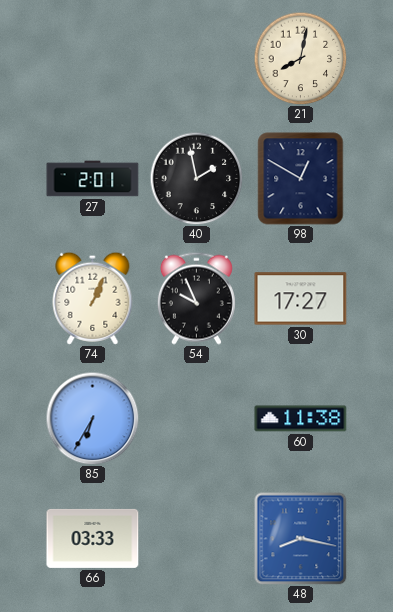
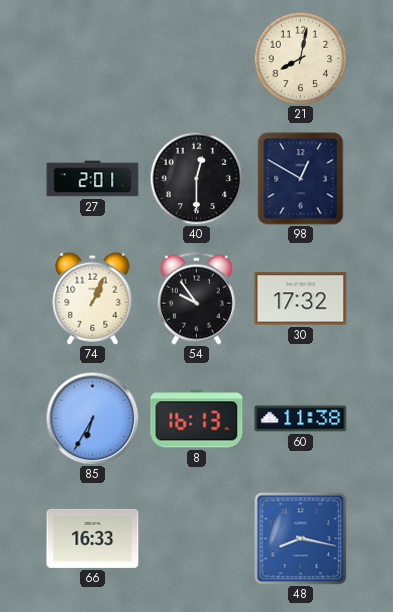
40: 1:58 -> 12:30 (196, 178)
54: 9:56 -> 9:54 (196, 298)
30: 17:27 -> 17:32 (301, 299)
8: none -> 16:13 (197, 419)
66: 03:33 -> 16:33 (93, 538)
